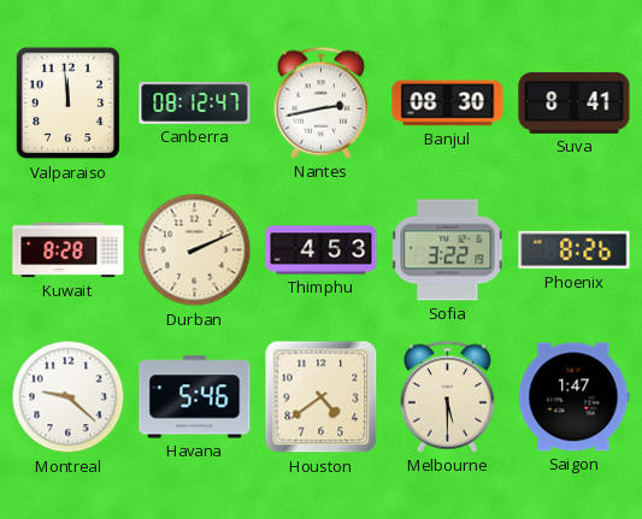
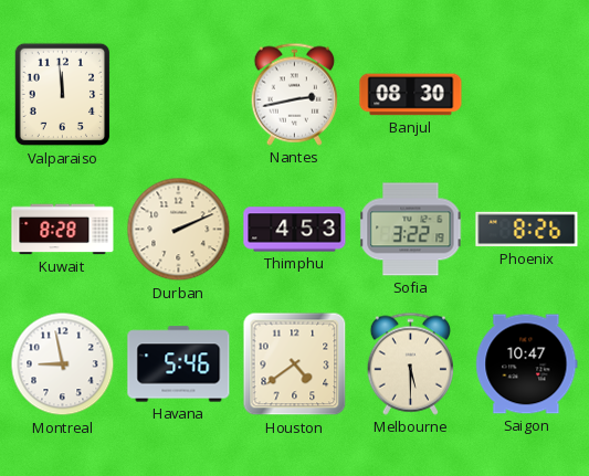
Canberra: 08:12 -> none (195, 102)
Suva: 8:41 -> none (575, 104)
Montreal: 9:22 -> 8:58 (63, 364)
Saigon: 1:47 -> 10:47 (527, 364)
